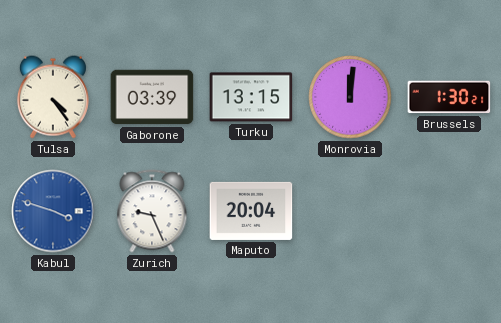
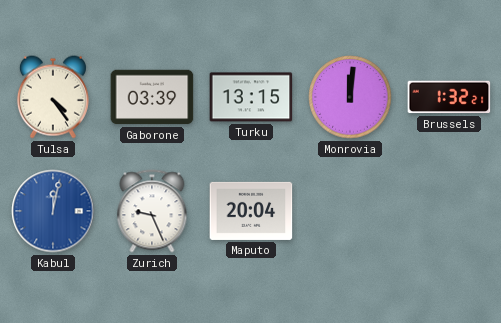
Brussels: 1:30 -> 1:32 (449, 97)
Kabul: 3:48 -> 12:02 (53, 211)
